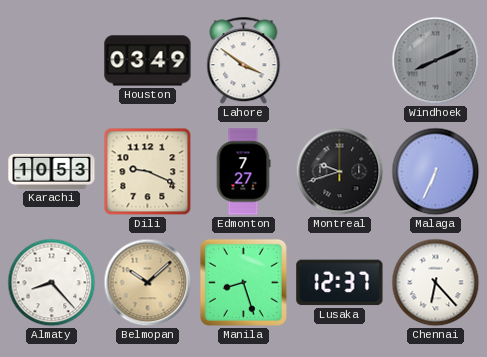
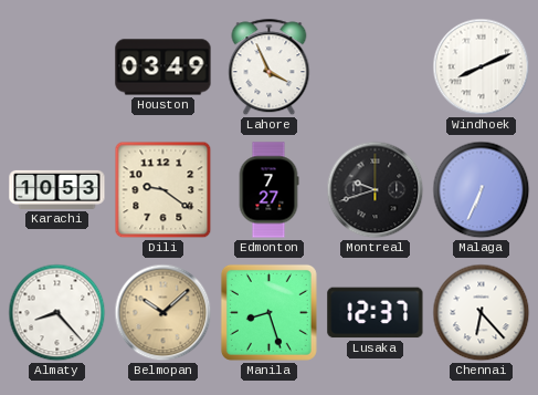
Lahore: 3:51 -> 3:56 (270, 67)
Windhoek dial: grey -> white (482, 67)
Dili: 9:19 -> 9:21 (163, 190)
